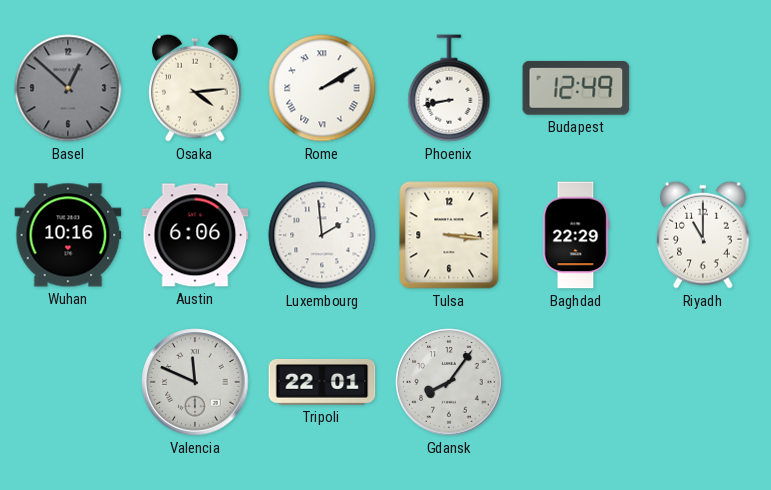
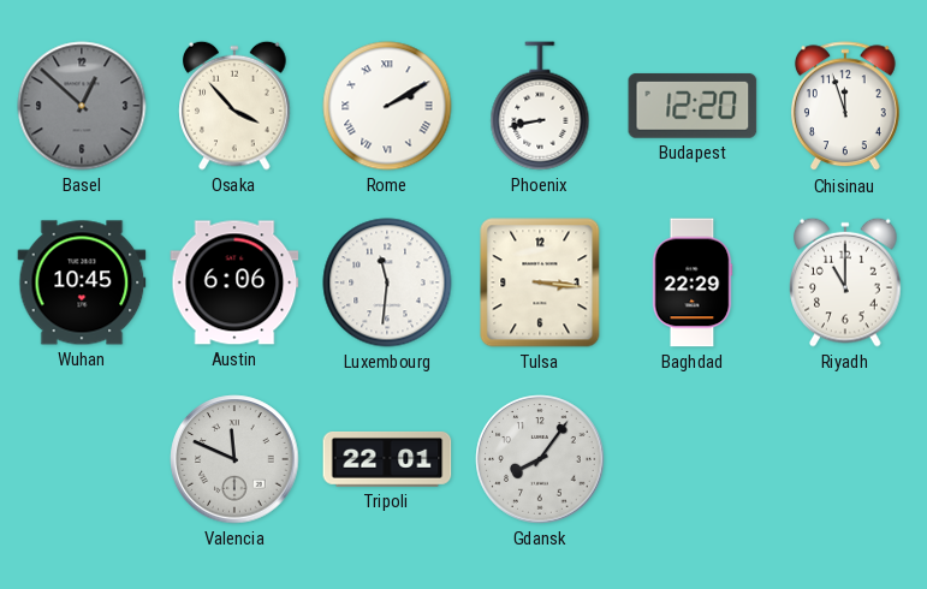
Osaka: 4:14 -> 3:53 (234, 106)
Budapest: 12:49 -> 12:20 (693, 106)
Chisinau: none -> 11:57 (845, 107)
Wuhan: 10:16 -> 10:45 (82, 282)
Luxembourg: 1:59 -> 11:31 (387, 282)
